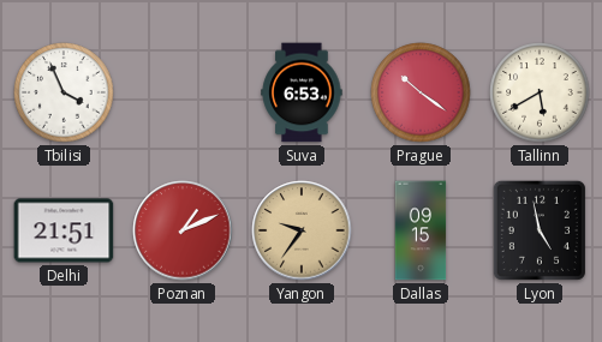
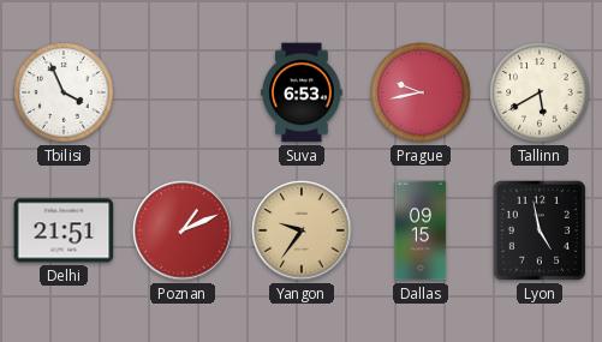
Prague: 10:21 -> 9:43 (421, 92)
